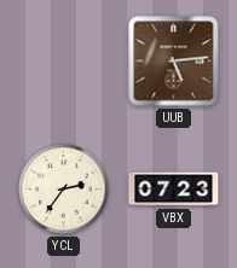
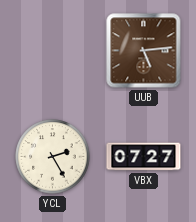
YCL: 2:36 -> 2:25 (53, 157)
VBX: 07:23 -> 07:27 (144, 157)
